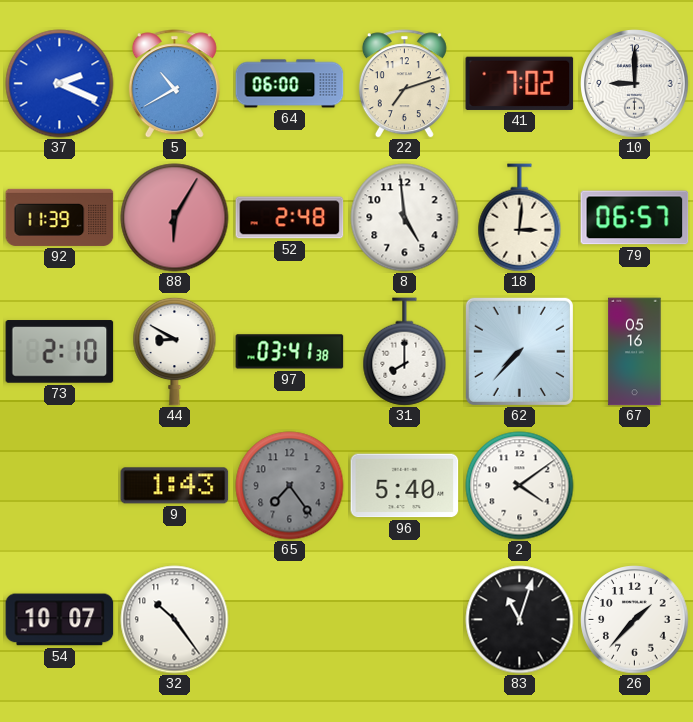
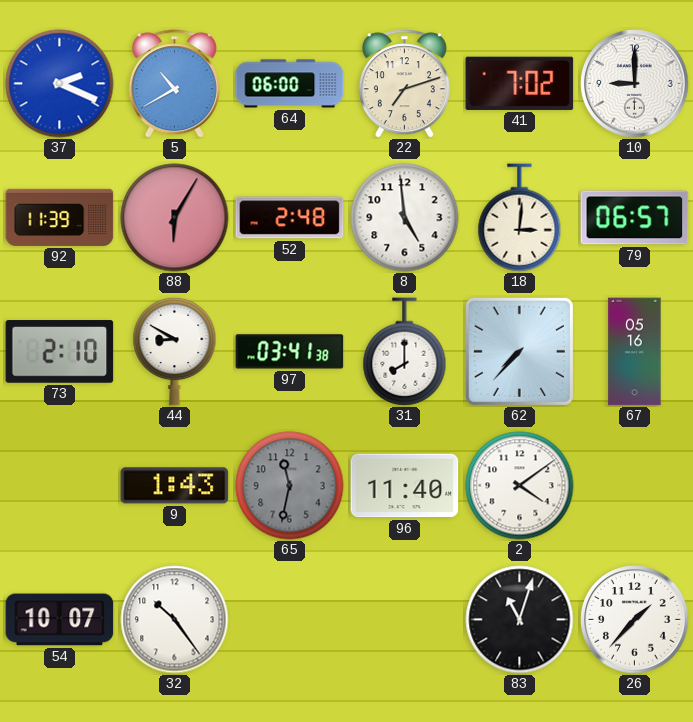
65: 7:24 -> 11:32 (290, 486)
96: 5:40 -> 11:40 (405, 486)
